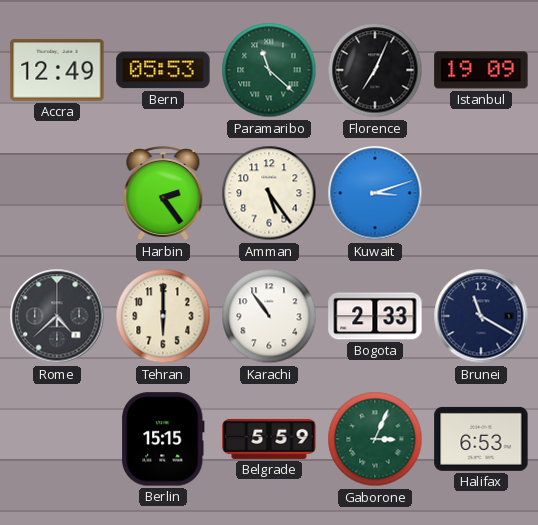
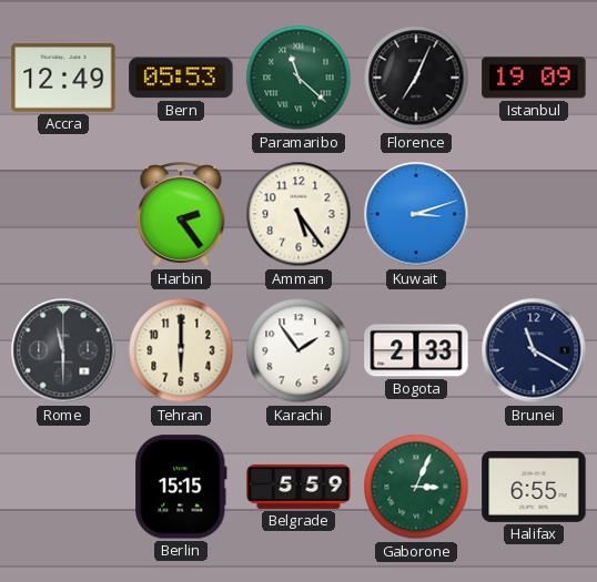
Rome: 4:38 -> 11:30 (63, 350)
Karachi: 10:54 -> 1:54 (298, 350)
Halifax: 6:53 -> 6:55 (534, 487)
